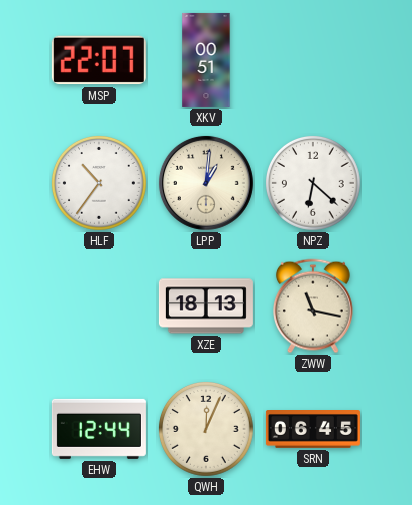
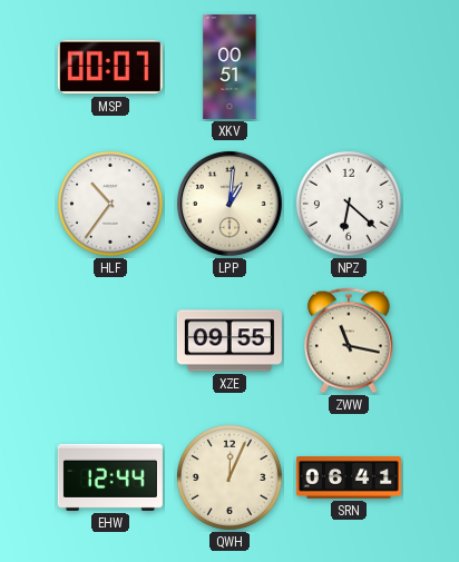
MSP: 22:07 -> 00:07 (110, 67)
XZE: 18:13 -> 09:55 (229, 341)
SRN: 06:45 -> 06:41 (349, 479)
